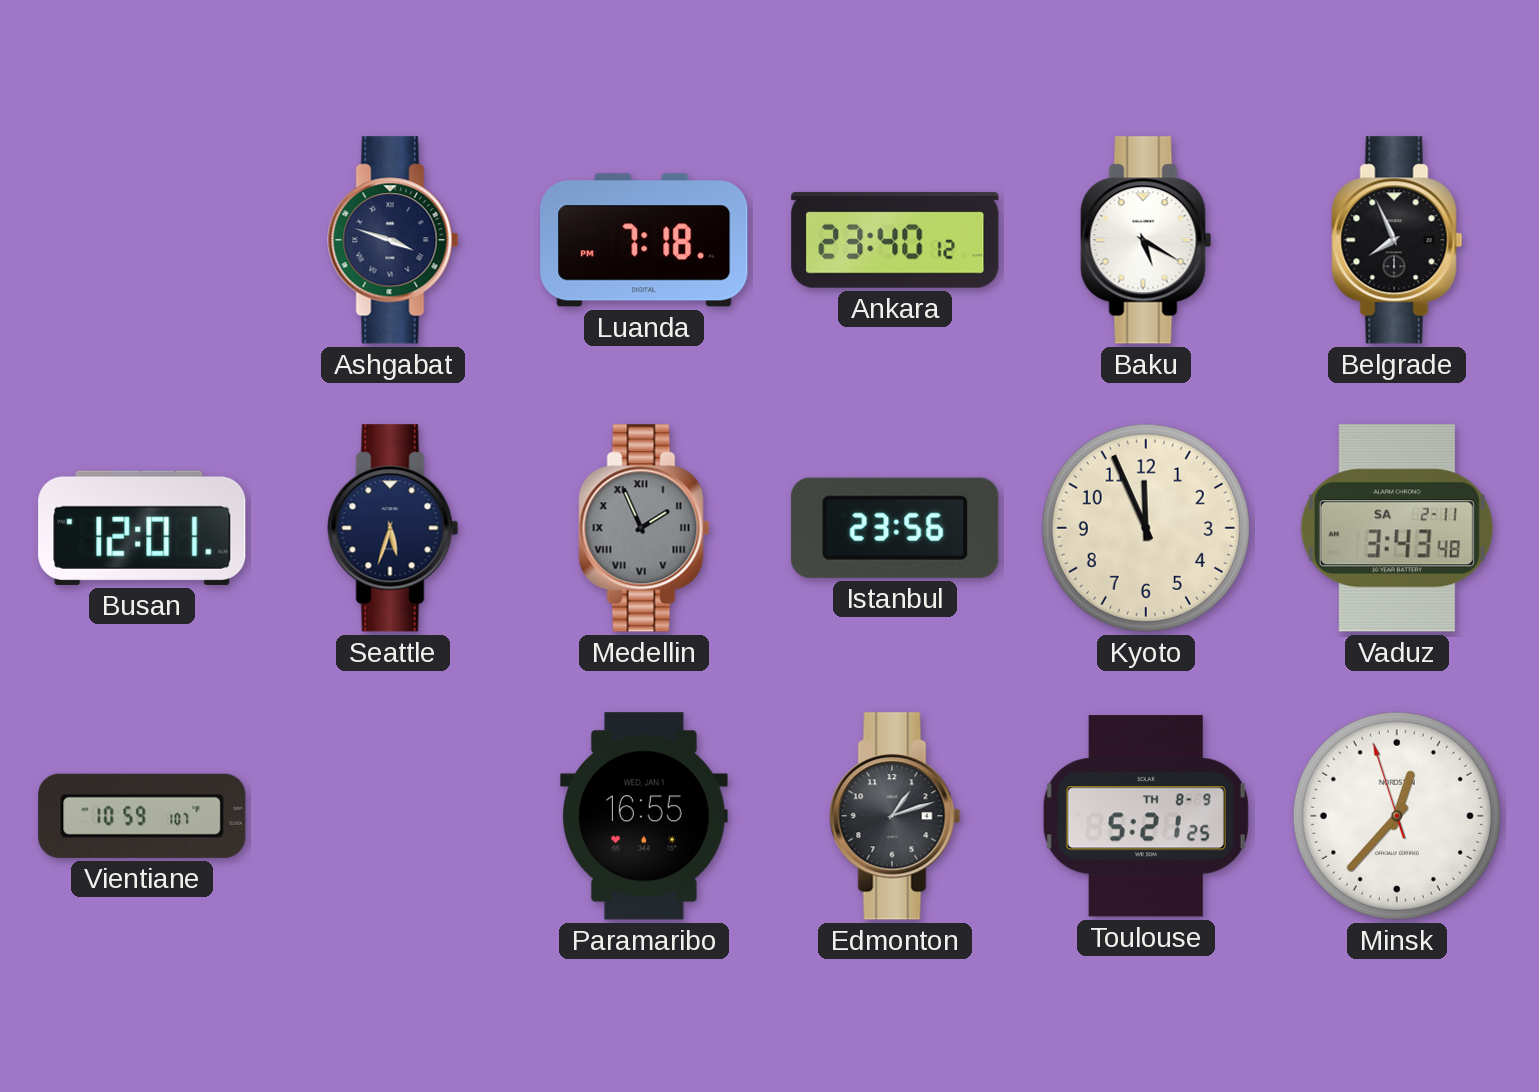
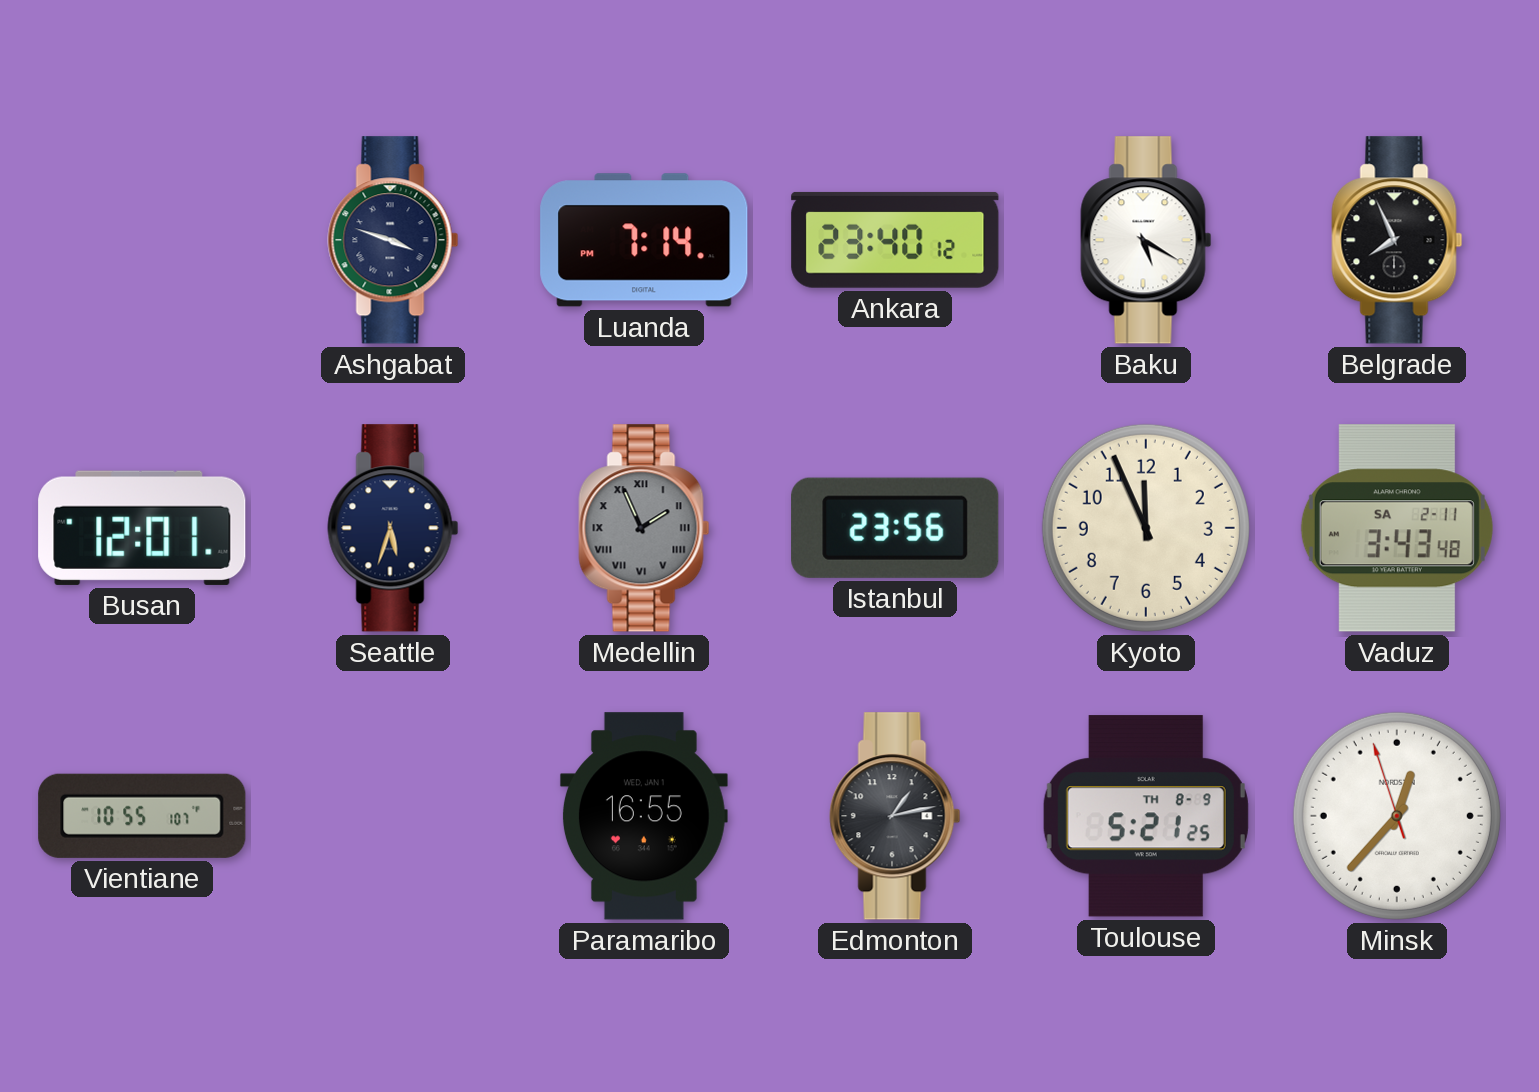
Luanda: 7:18 -> 7:14 (644, 240)
Vientiane: 10:59 -> 10:55 (142, 816)
Edmonton: 1:12 -> 1:13 (895, 816)
